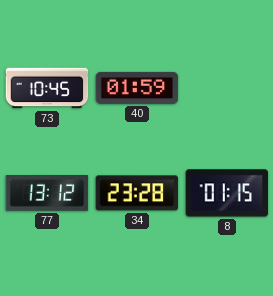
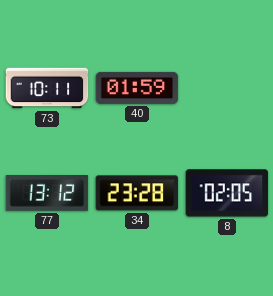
73: 10:45 -> 10:11 (47, 88)
8: 01:15 -> 02:05 (227, 193)
